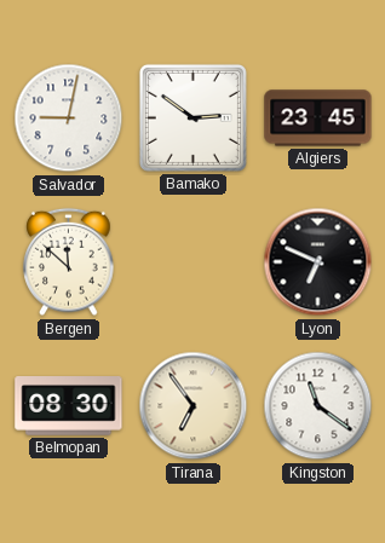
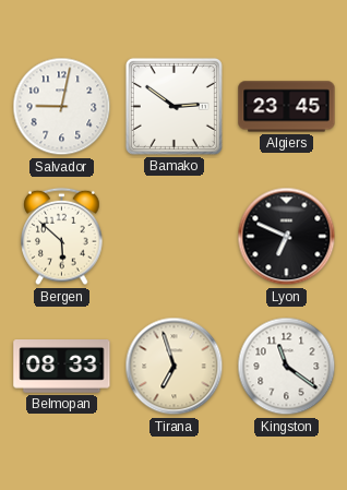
Bergen: 11:52 -> 5:52 (62, 237)
Belmopan: 08:30 -> 08:33 (62, 367)
Tirana: 6:54 -> 6:57 (175, 367)
